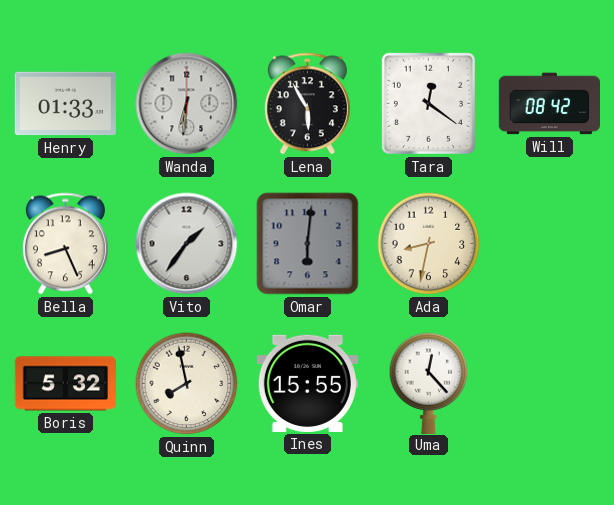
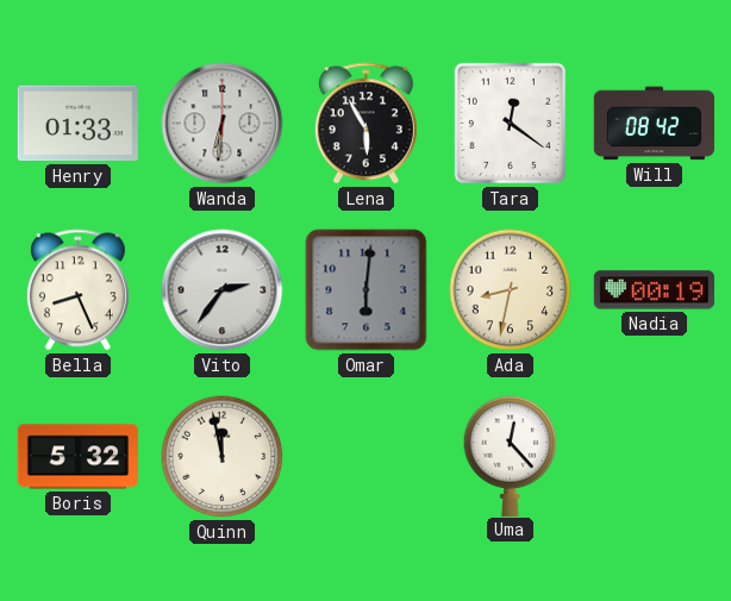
Vito: 1:36 -> 2:36 (223, 290)
Nadia: none -> 00:19 (654, 290)
Quinn: 7:58 -> 11:58 (223, 457)
Ines: 15:55 -> none (307, 383)
